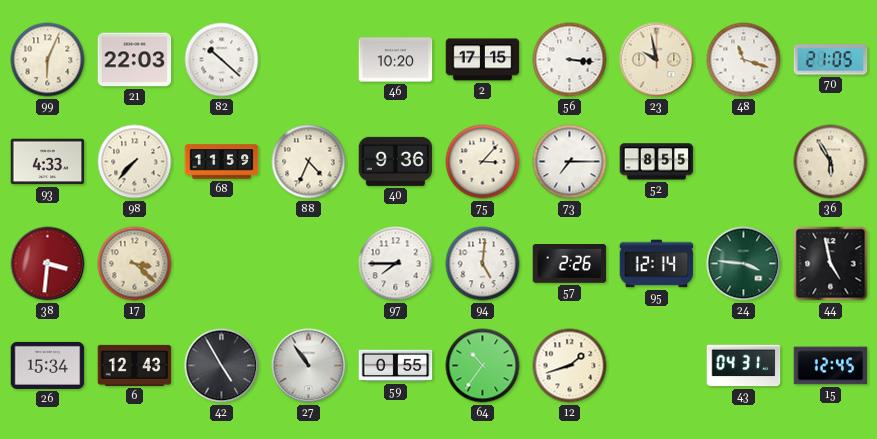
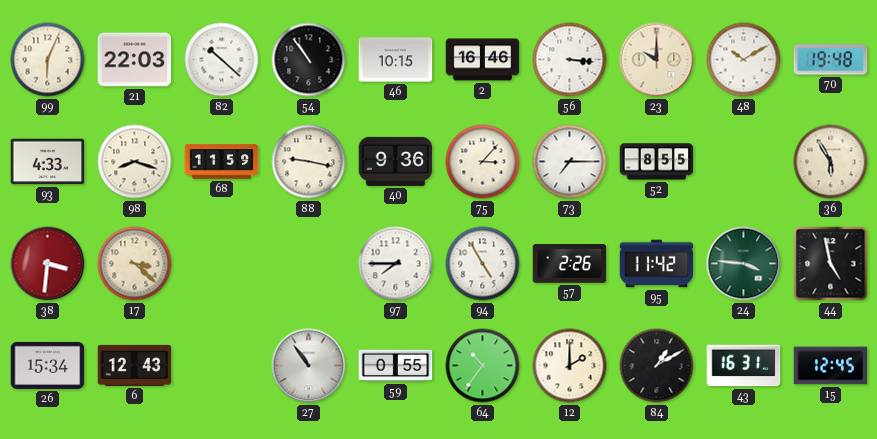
54: none -> 10:54 (309, 60)
46: 10:20 -> 10:15 (396, 60)
2: 17:15 -> 16:46 (483, 60)
23: 9:58 -> 10:00 (657, 60)
48: 11:18 -> 10:10 (744, 60)
70: 21:05 -> 19:48 (831, 60)
98: 7:37 -> 8:18 (135, 162)
88: 4:34 -> 9:17 (309, 162)
94: 5:01 -> 4:55 (483, 264)
95: 12:14 -> 11:42 (657, 264)
42: 4:55 -> none (222, 366)
12: 1:42 -> 2:00 (570, 366)
84: none -> 1:10 (657, 366)
43: 04:31 -> 16:31 (744, 366)
